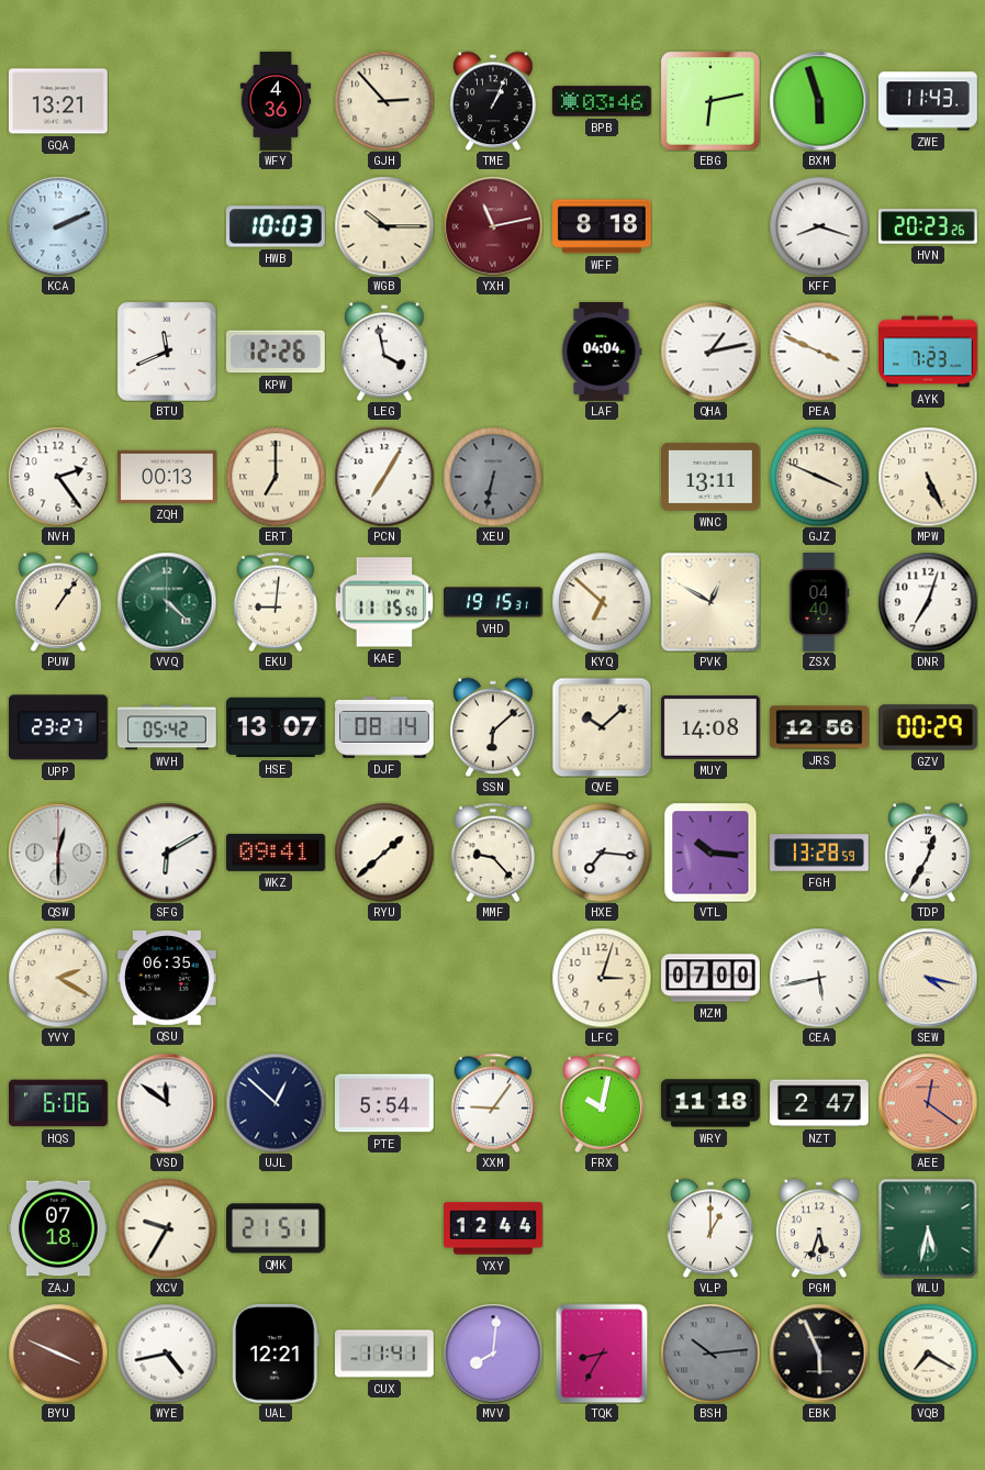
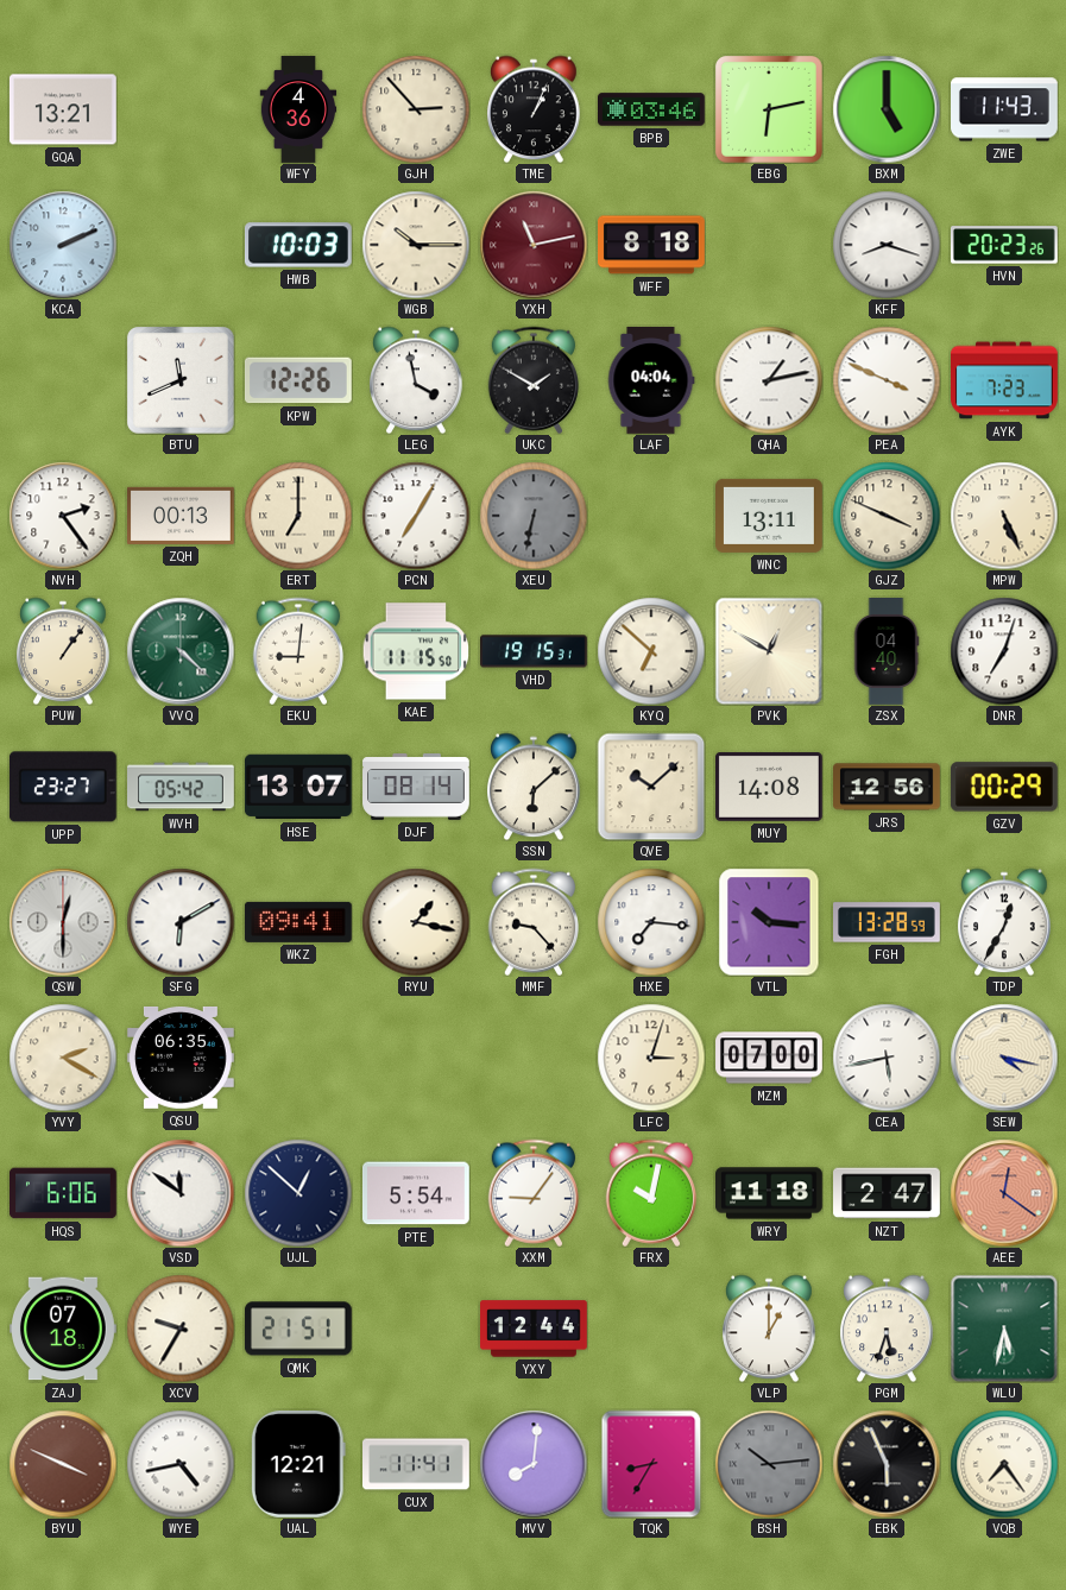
BXM: 5:57 -> 5:00 (887, 109)
UKC: none -> 1:50 (534, 380)
RYU: 1:38 -> 1:17 (416, 922)
VQB: 7:20 -> 7:24 (1004, 1464)
